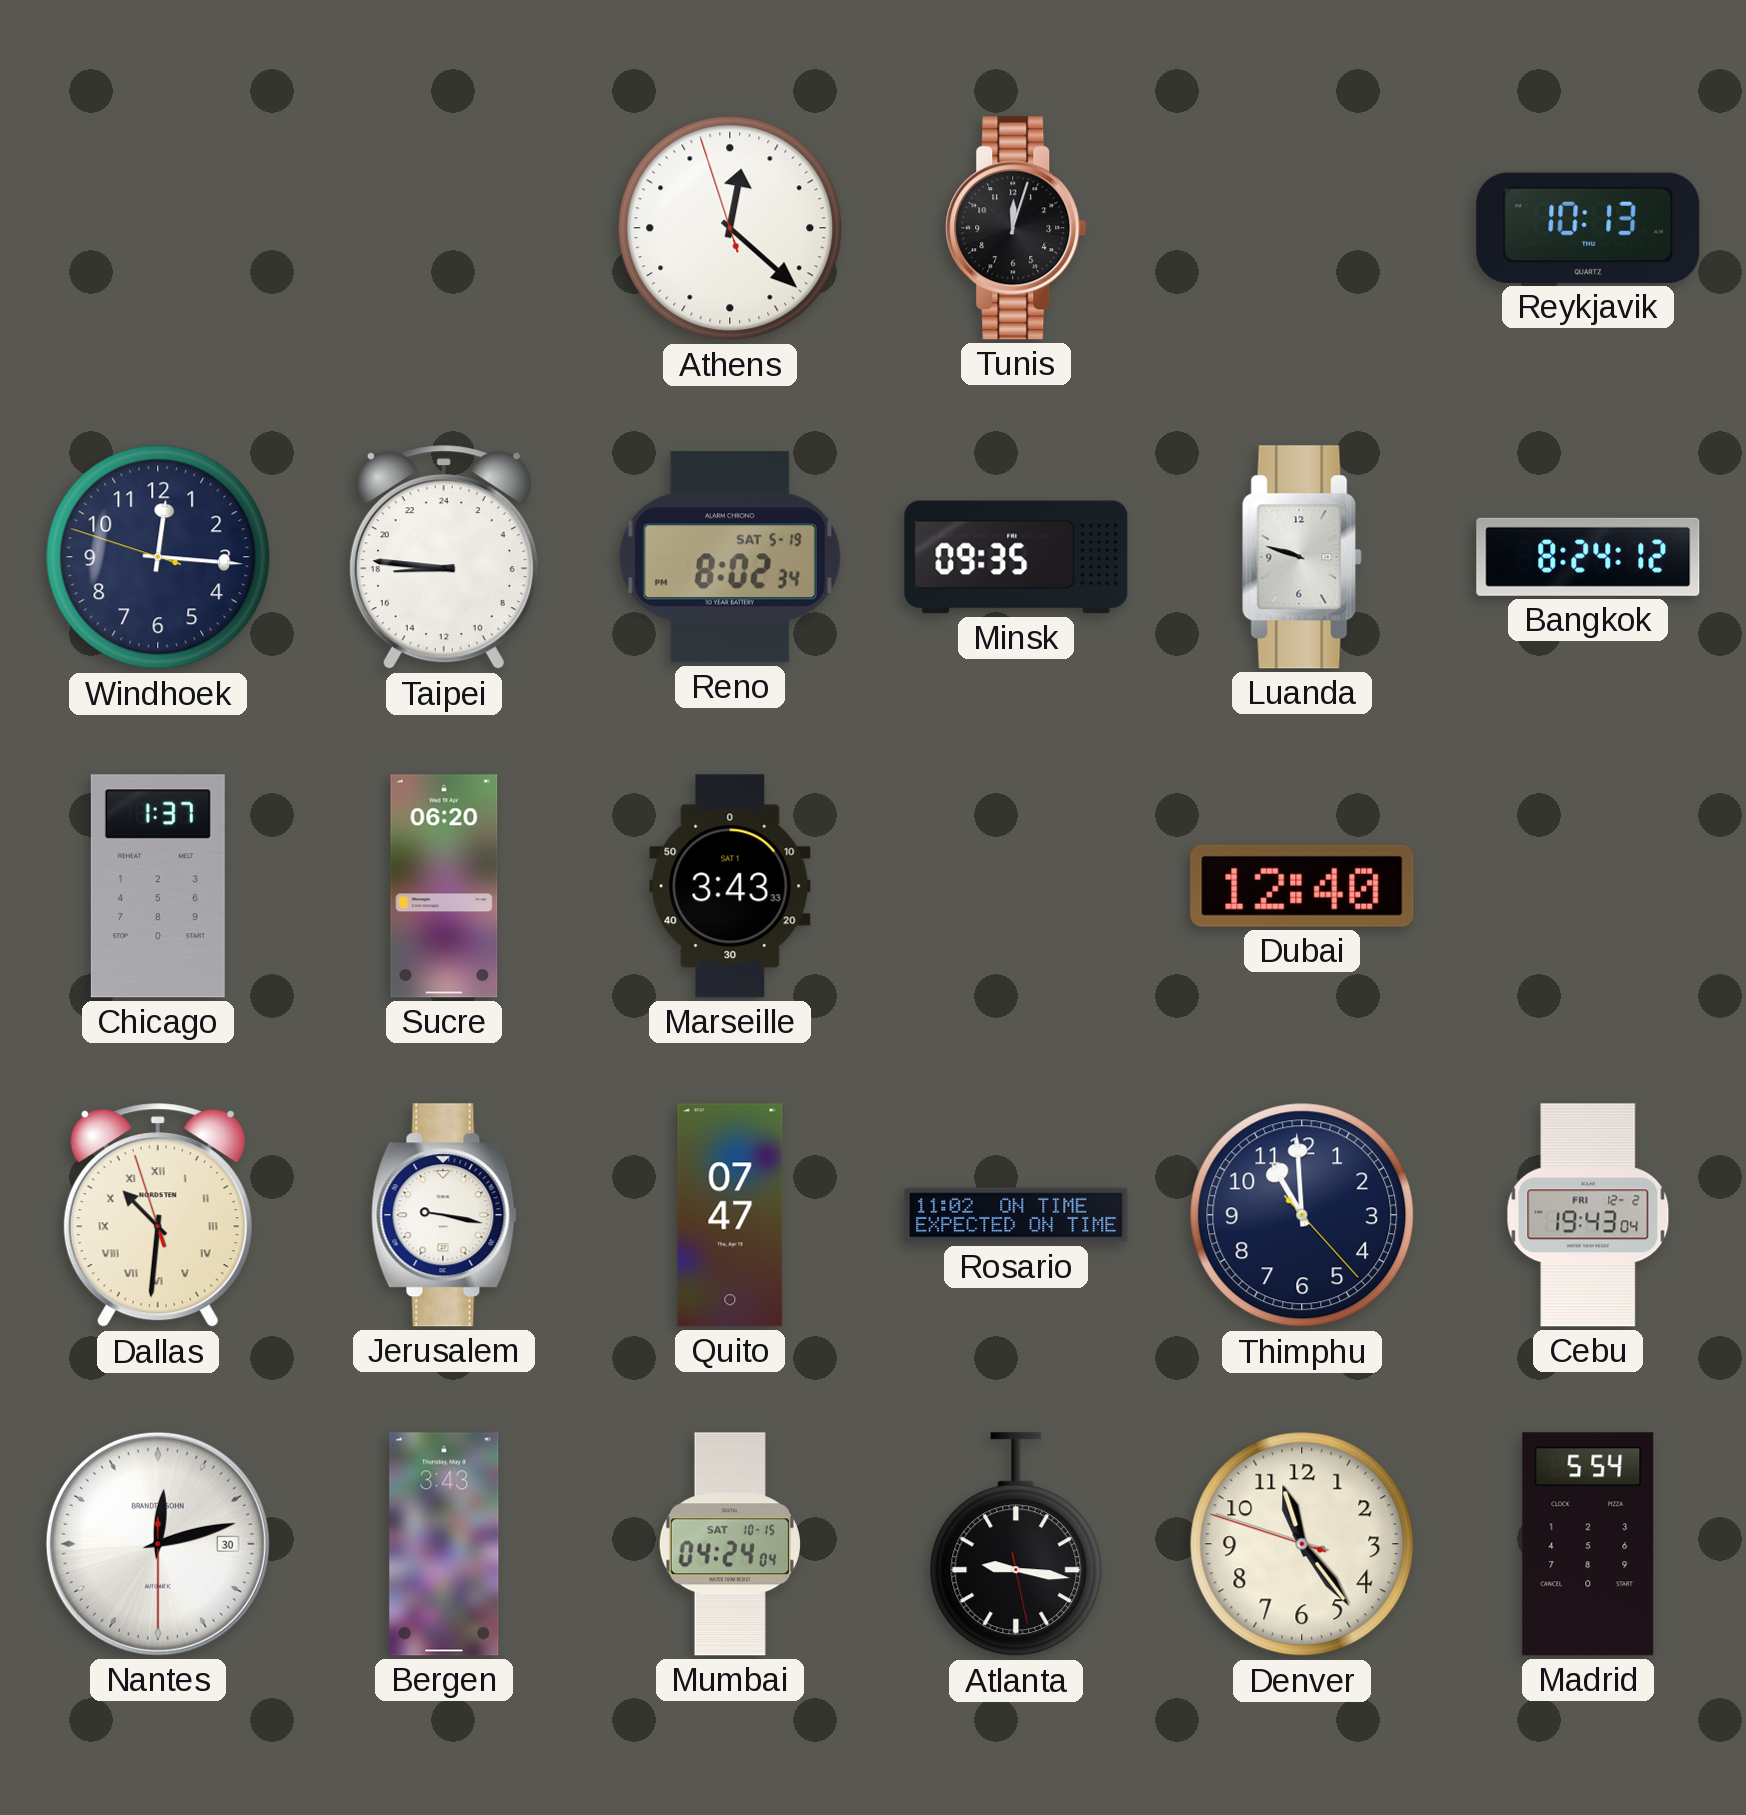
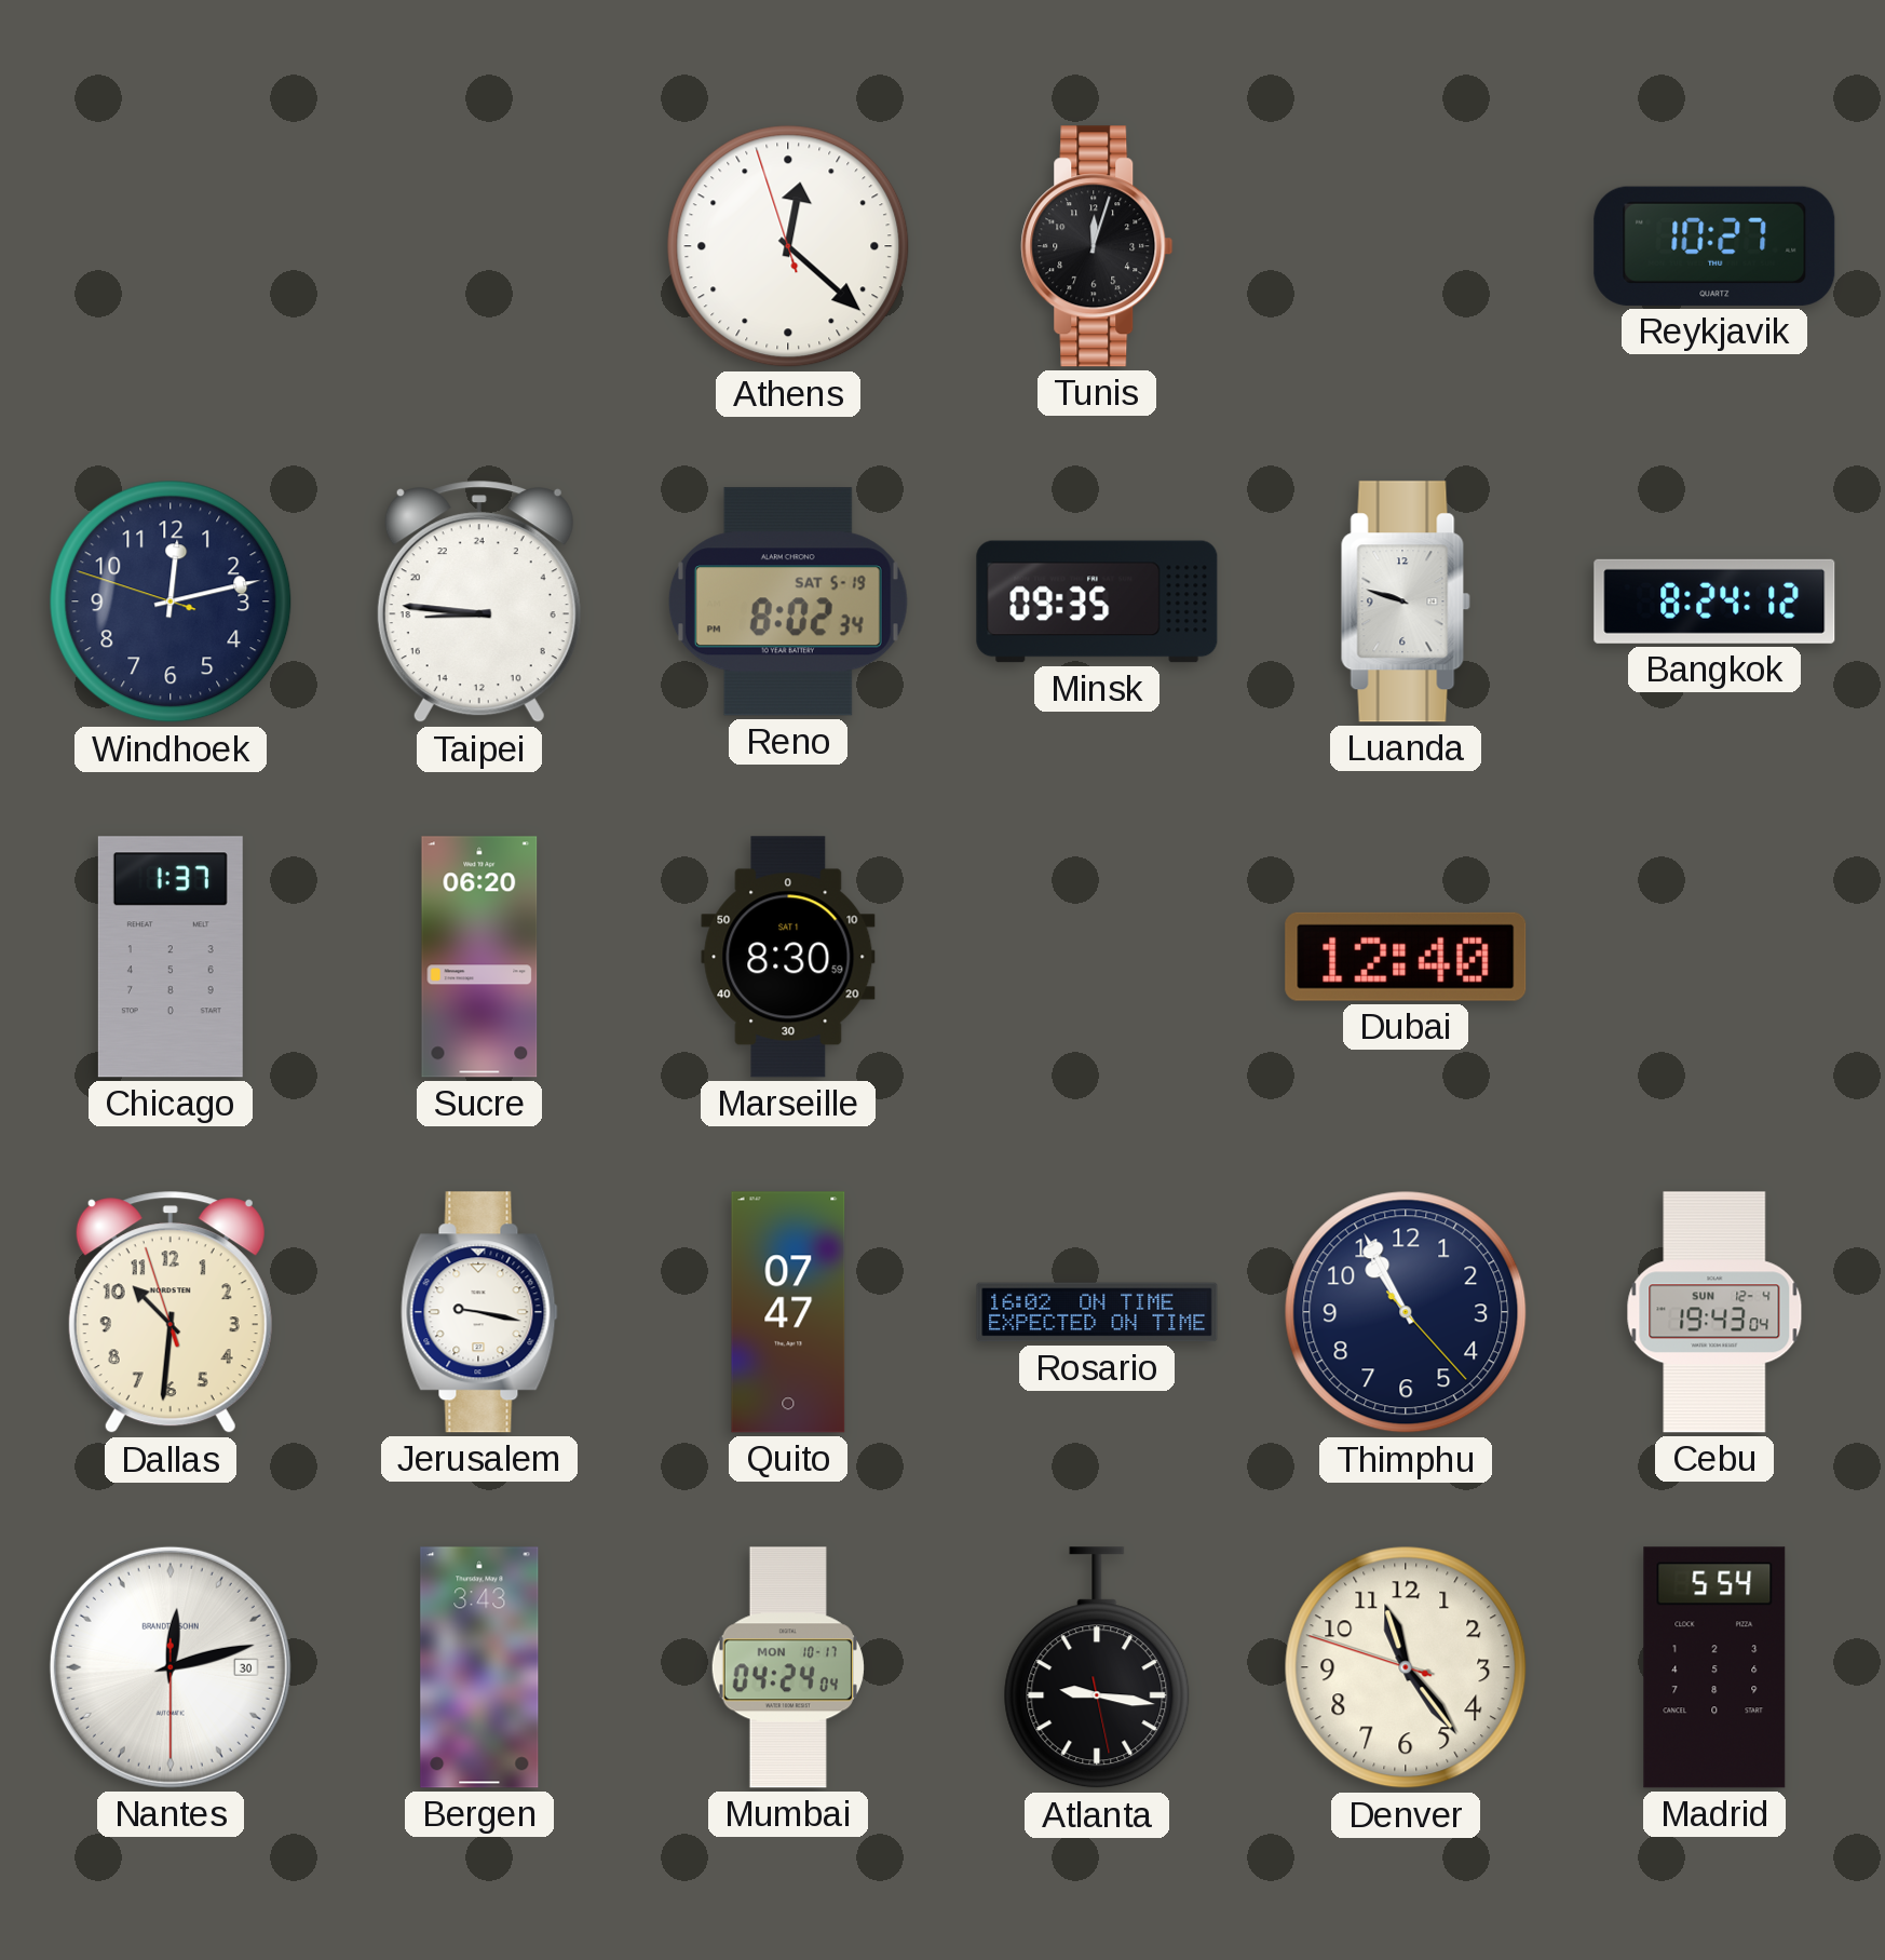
Reykjavik: 10:13 -> 10:27 (1714, 246)
Windhoek: 12:15 -> 12:12 (171, 601)
Marseille: 3:43 -> 8:30 (788, 957)
Dallas numerals: Roman -> Arabic (171, 1313)
Rosario: 11:02 -> 16:02 (1097, 1312)
Thimphu: 10:59 -> 10:55 (1406, 1312)
Cebu date: FRI 12-2 -> SUN 12-4 (1714, 1312)
Mumbai date: SAT 10-15 -> MON 10-17 (788, 1667)
